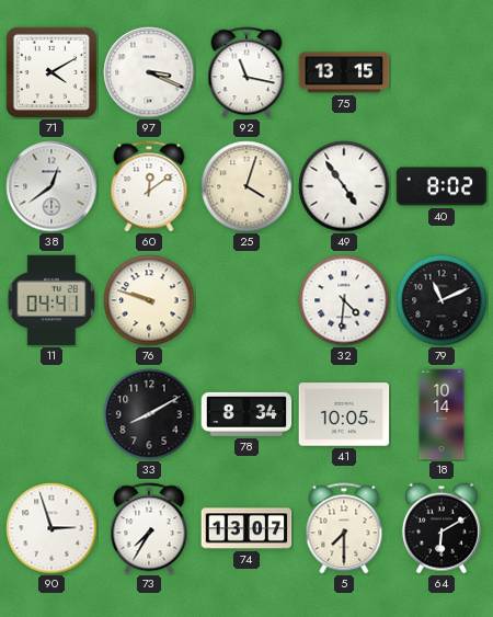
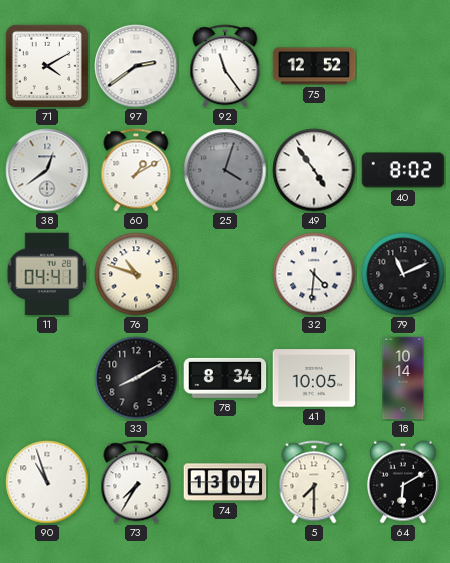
97: 3:19 -> 2:39 (136, 66)
92: 11:17 -> 11:24 (225, 66)
75: 13:15 -> 12:52 (314, 66)
60: 12:09 -> 1:10 (136, 170)
25 dial: cream -> grey (225, 170)
76: 9:48 -> 10:48 (136, 274)
90: 2:57 -> 10:57 (47, 482)
